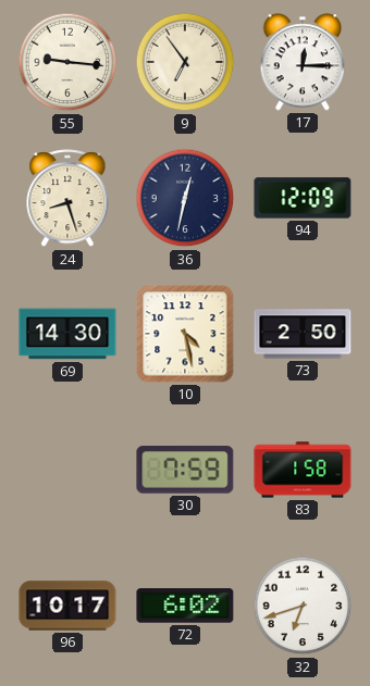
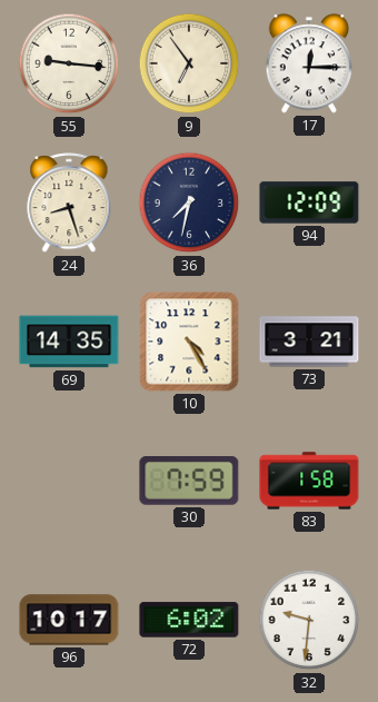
36: 12:32 -> 7:32 (189, 202)
69: 14:30 -> 14:35 (69, 342)
10: 4:28 -> 4:25 (189, 342)
73: 2:50 -> 3:21 (309, 342)
32: 6:42 -> 9:31 (309, 620)
